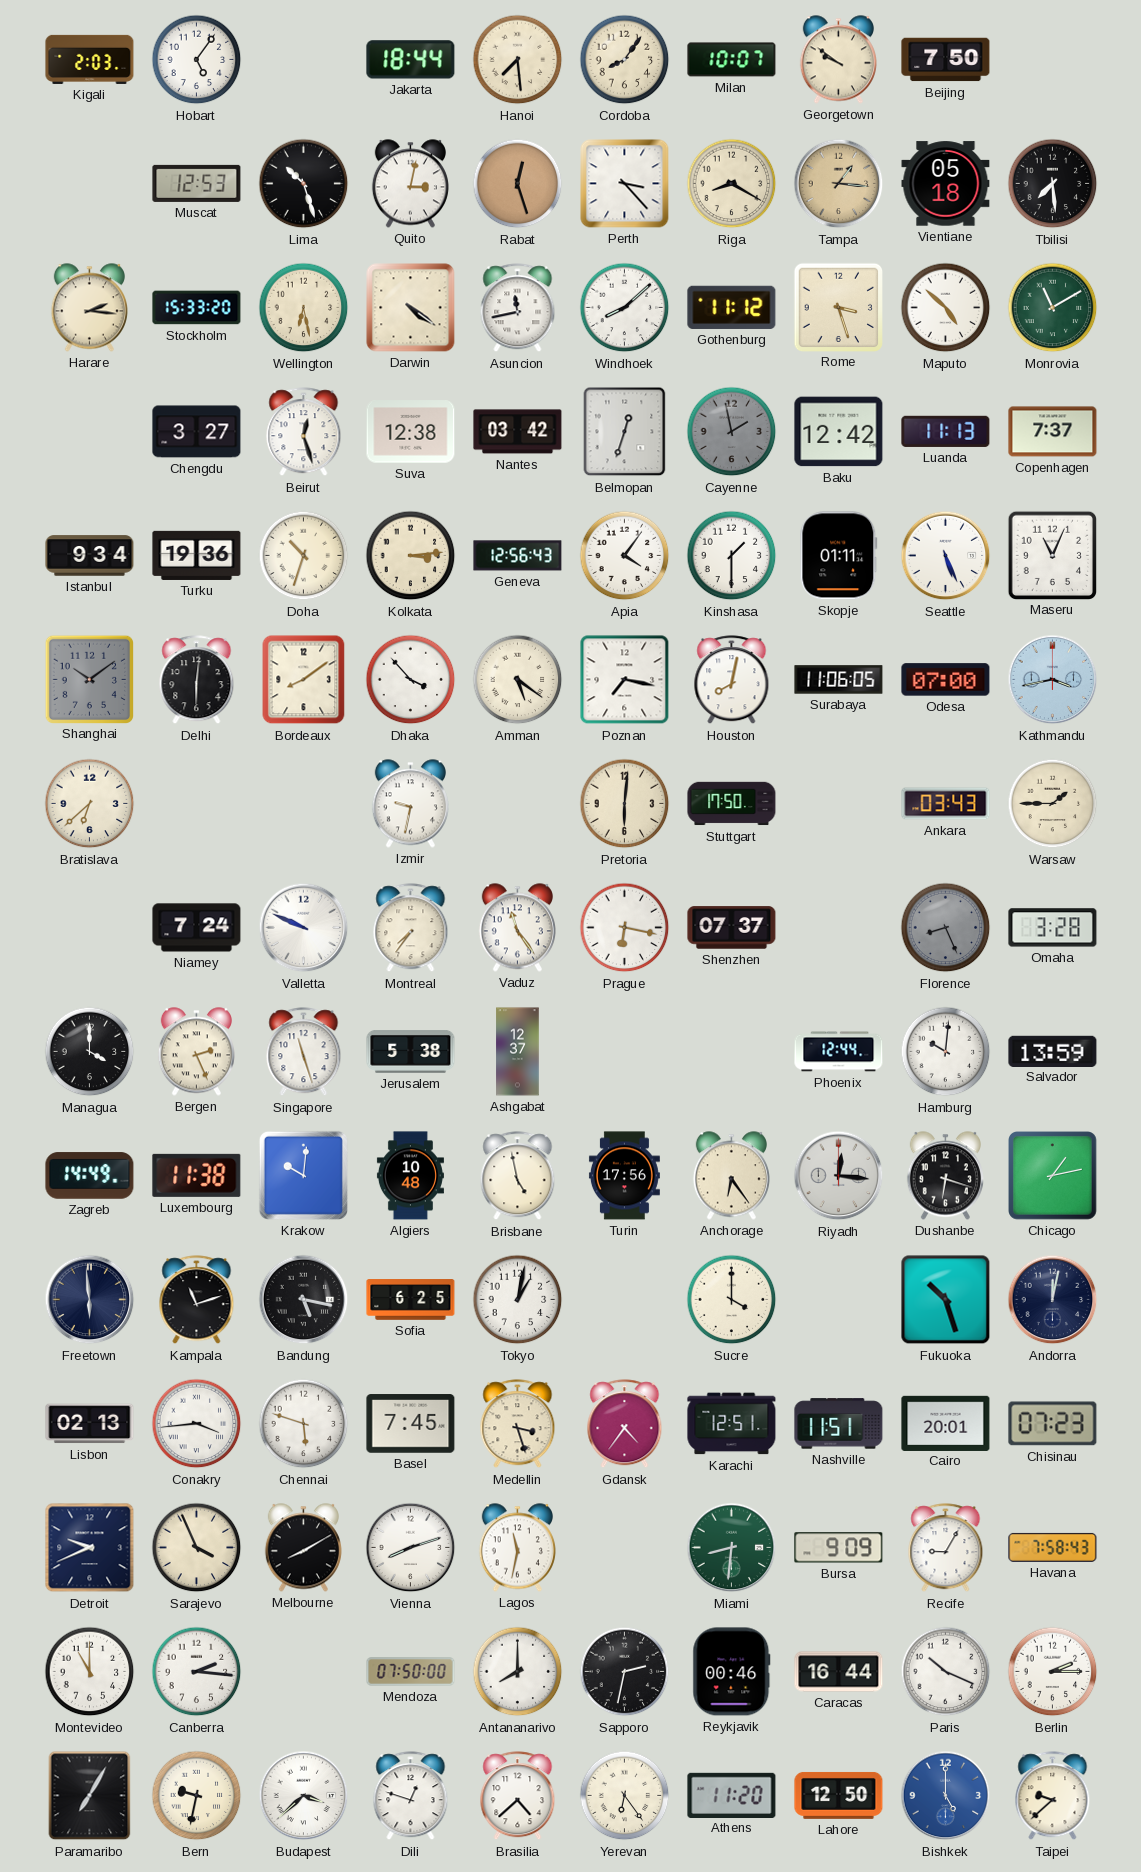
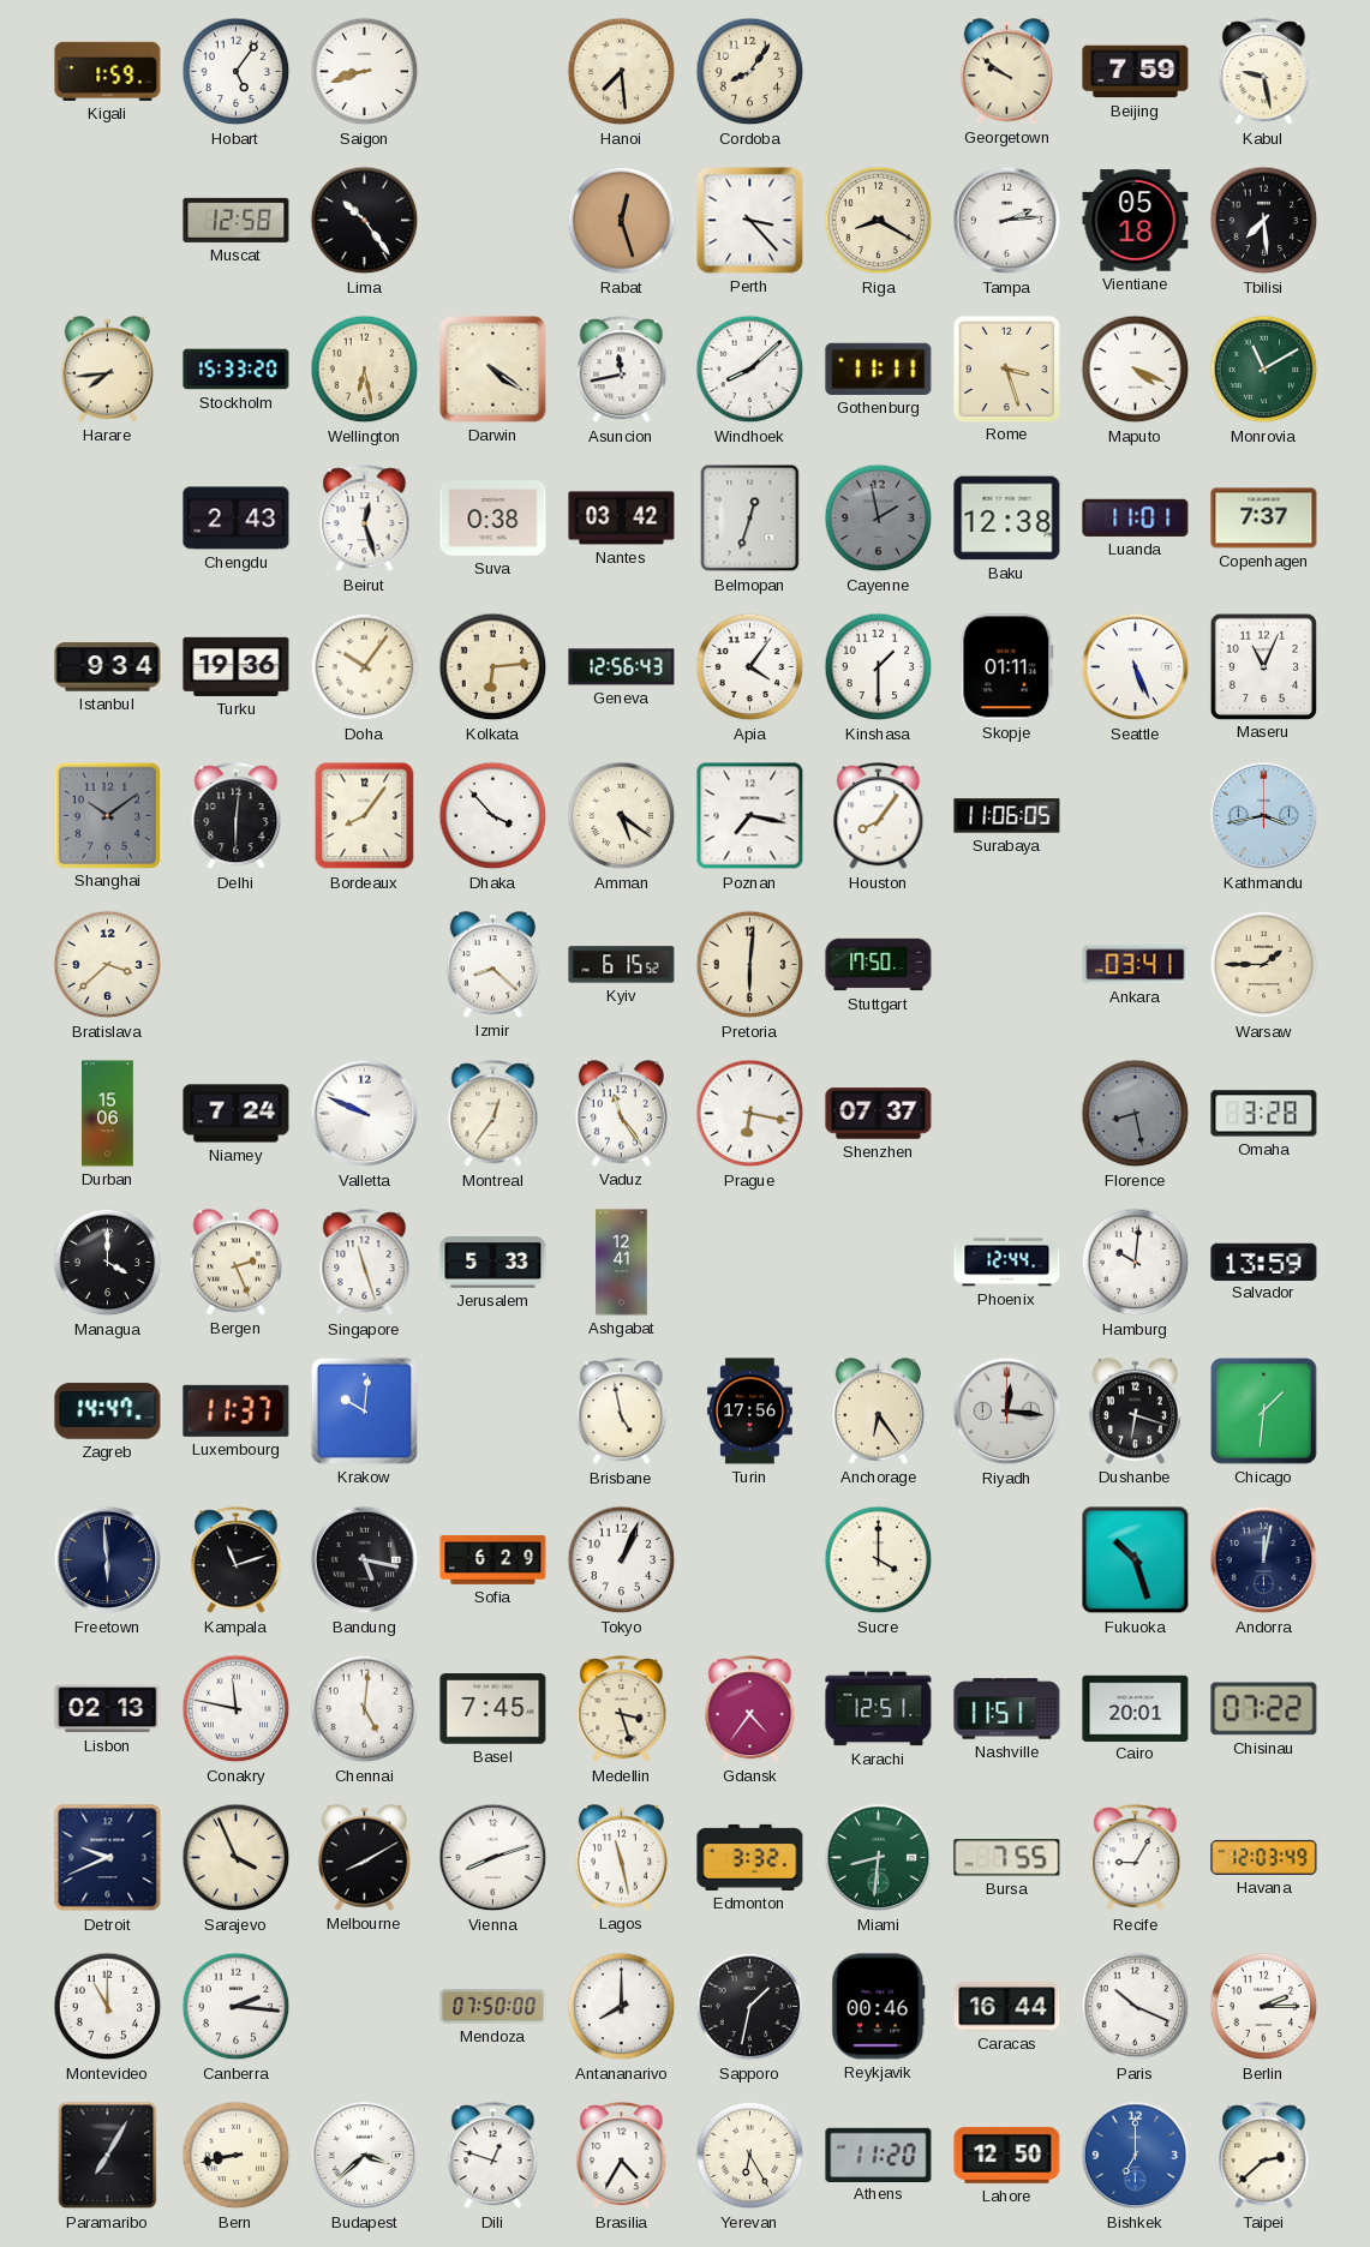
Kigali: 2:03 -> 1:59 (108, 71)
Saigon: none -> 8:42 (365, 72)
Jakarta: 18:44 -> none (411, 60)
Milan: 10:07 -> none (732, 60)
Beijing: 7:50 -> 7:59 (1136, 72)
Kabul: none -> 9:28 (1264, 72)
Muscat: 12:53 -> 12:58 (237, 220)
Lima: 10:27 -> 10:24 (365, 221)
Quito: 3:02 -> none (410, 184)
Tampa: 1:16 -> 2:14 (1007, 221)
Tampa dial: champagne -> white (1007, 221)
Harare: 2:16 -> 7:44 (107, 370)
Gothenburg: 11:12 -> 11:11 (879, 368)
Maputo: 4:52 -> 4:19 (1136, 370)
Chengdu: 3:27 -> 2:43 (237, 519)
Suva: 12:38 -> 0:38 (493, 519)
Baku: 12:42 -> 12:38 (1007, 519)
Luanda: 11:13 -> 11:01 (1136, 517)
Doha: 10:33 -> 10:06 (365, 667)
Kolkata: 3:14 -> 6:14 (493, 667)
Bordeaux: 8:09 -> 8:06 (365, 816)
Houston: 8:02 -> 8:06 (879, 816)
Odesa: 07:00 -> none (946, 680)
Bratislava: 6:38 -> 3:38 (108, 965)
Izmir: 9:32 -> 8:22 (492, 965)
Kyiv: none -> 6:15 (622, 965)
Ankara: 03:43 -> 03:41 (1136, 965)
Durban: none -> 15:06 (108, 1114)
Montreal: 7:36 -> 12:36 (493, 1114)
Florence: 8:26 -> 8:28 (1136, 1114)
Jerusalem: 5:38 -> 5:33 (493, 1263)
Ashgabat: 12:37 -> 12:41 (622, 1263)
Zagreb: 14:49 -> 14:47 (108, 1412)
Luxembourg: 11:38 -> 11:37 (237, 1410)
Algiers: 10:48 -> none (410, 1176)
Chicago: 1:13 -> 1:31 (1264, 1412)
Sofia: 6:25 -> 6:29 (493, 1560)
Tokyo: 1:02 -> 1:04 (622, 1560)
Conakry: 3:44 -> 11:47 (237, 1709)
Chennai: 5:48 -> 5:01 (365, 1709)
Chisinau: 07:23 -> 07:22 (1264, 1709)
Lagos: 11:32 -> 11:28 (621, 1858)
Edmonton: none -> 3:32 (750, 1857)
Bursa: 9:09 -> 7:55 (1007, 1858)
Havana: 7:58 -> 12:03 (1264, 1857)
Sapporo: 2:32 -> 1:32 (750, 2007)
Bern: 9:32 -> 8:43 (237, 2156)
Brasilia: 4:38 -> 4:35 (622, 2156)
Yerevan: 6:24 -> 6:25 (750, 2156)
Bishkek: 5:00 -> 7:00 (1136, 2156)
Taipei: 9:38 -> 2:38 (1264, 2156)
